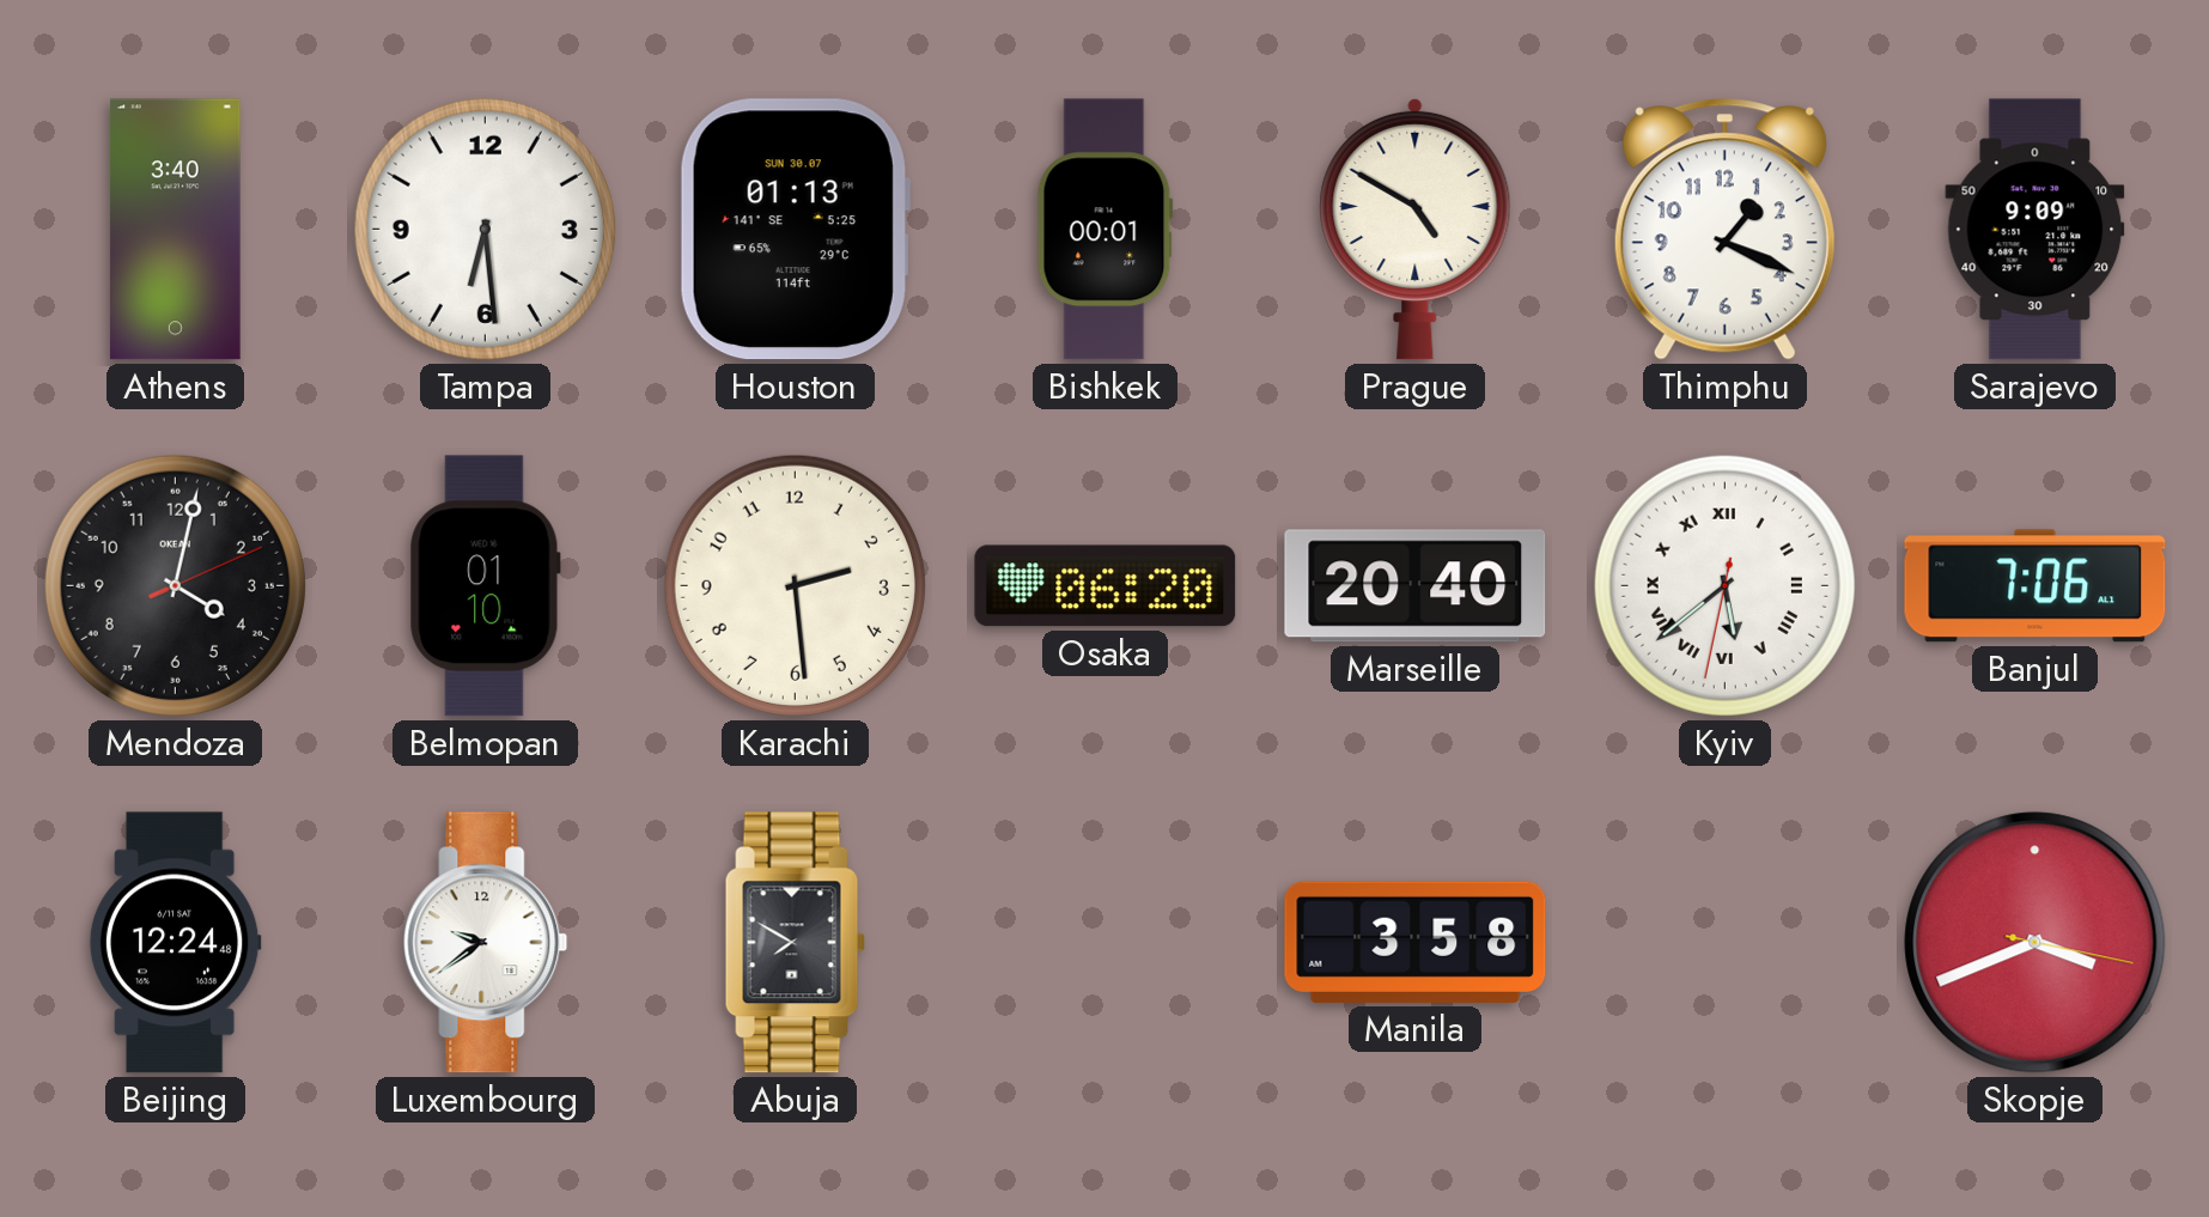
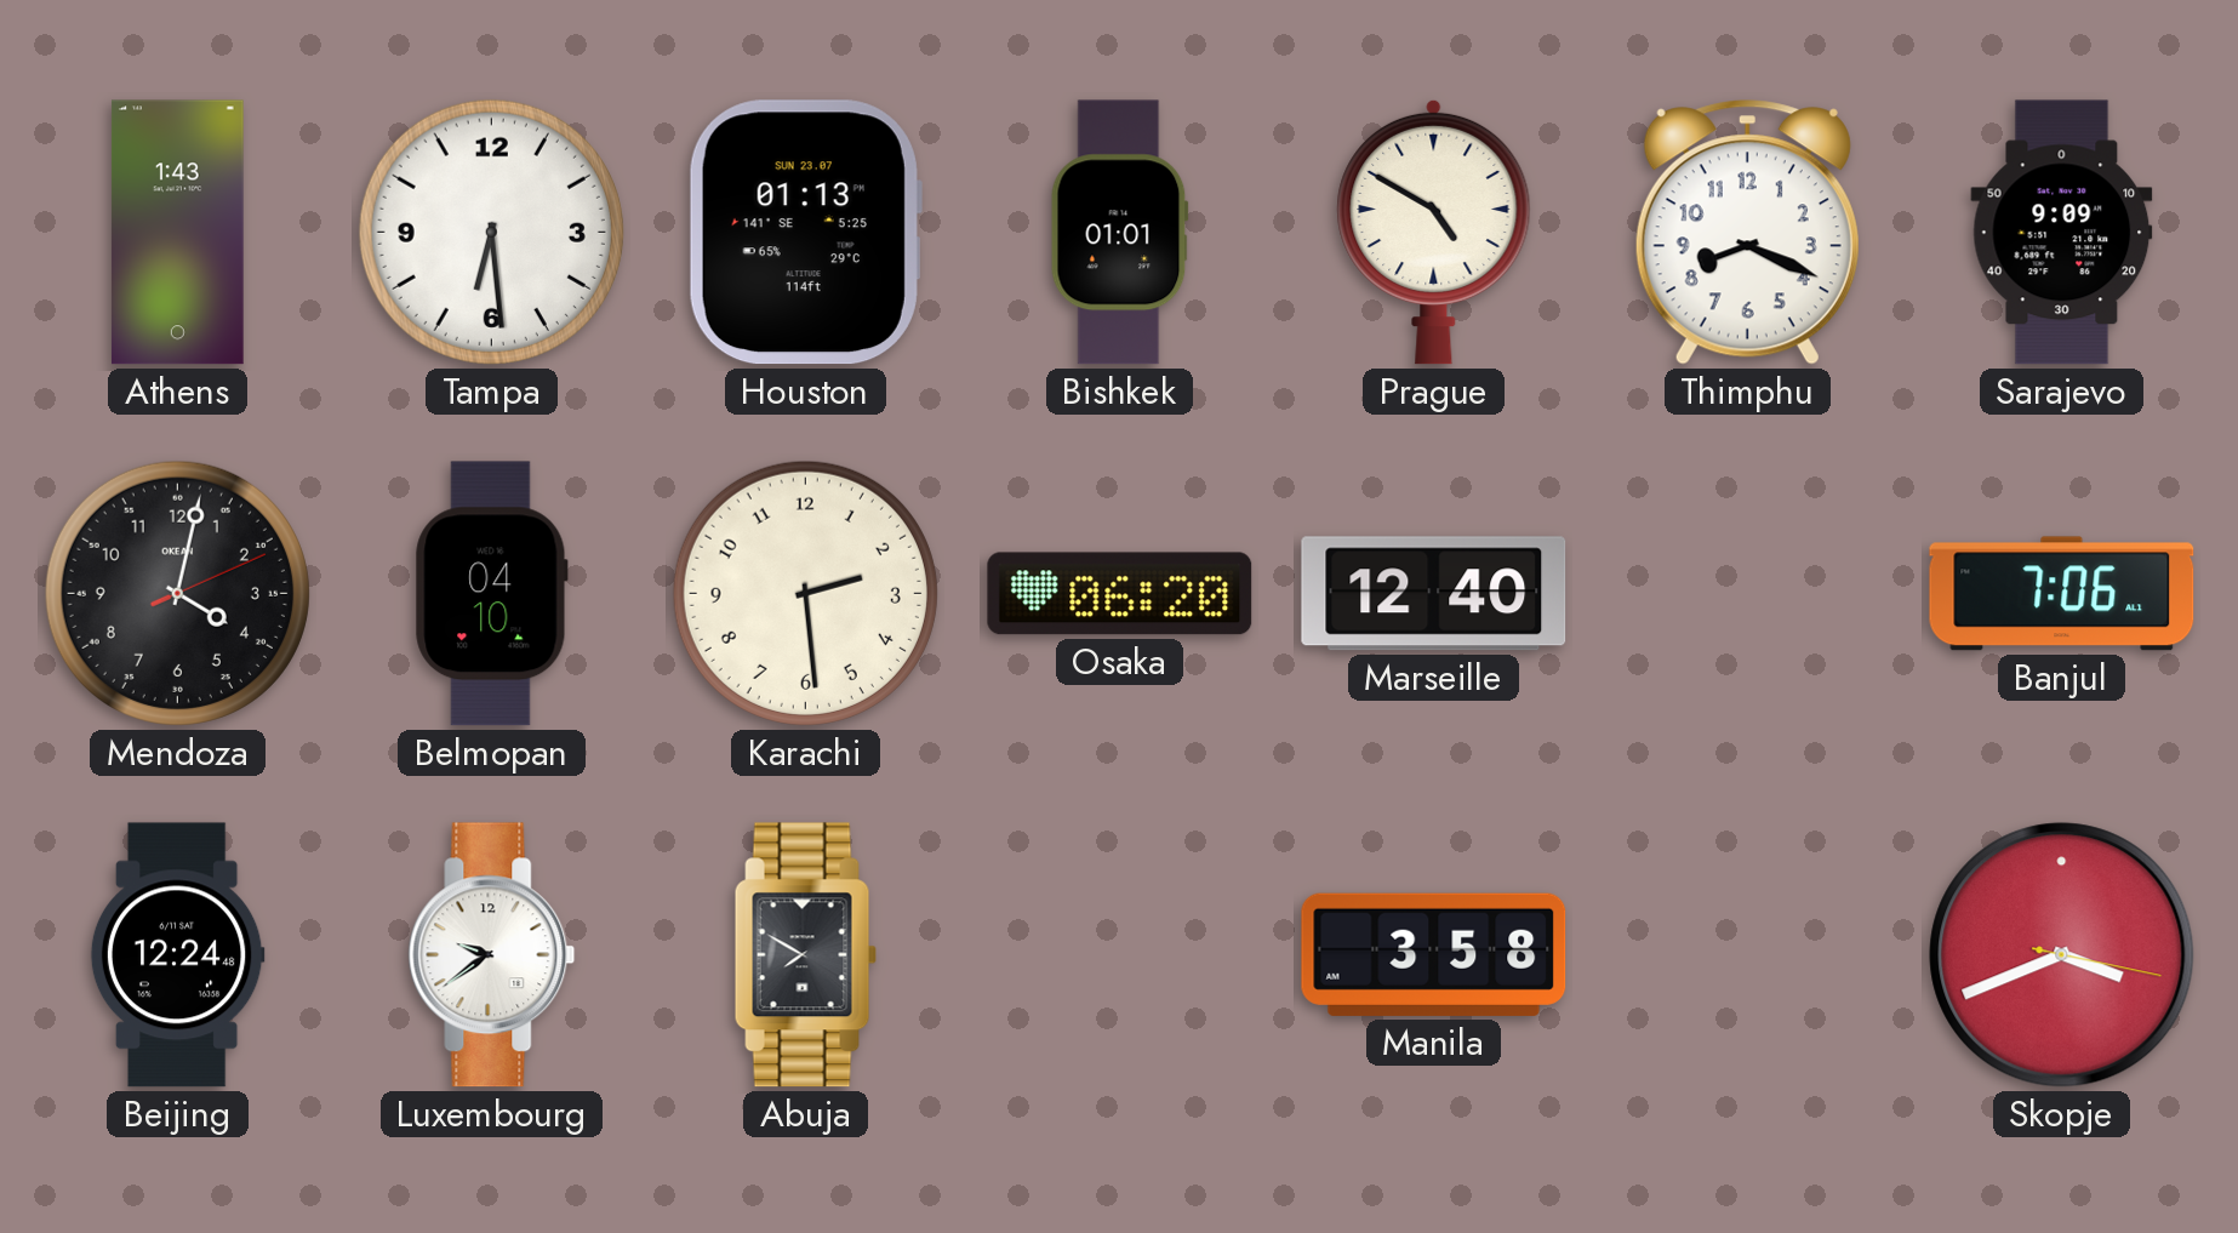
Athens: 3:40 -> 1:43 (177, 233)
Houston date: SUN 30.07 -> SUN 23.07 (805, 233)
Bishkek: 00:01 -> 01:01 (1119, 233)
Thimphu: 1:19 -> 8:19 (1747, 233)
Belmopan: 01:10 -> 04:10 (491, 594)
Marseille: 20:40 -> 12:40 (1434, 594)
Kyiv: 5:38 -> none (1724, 585)
